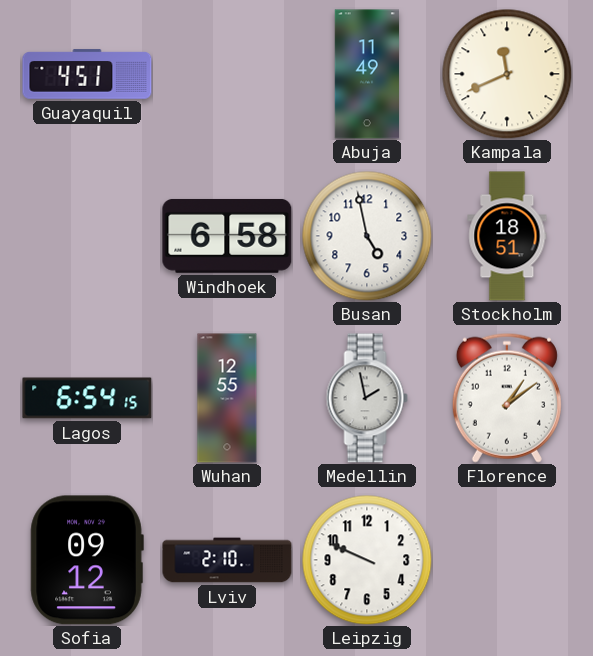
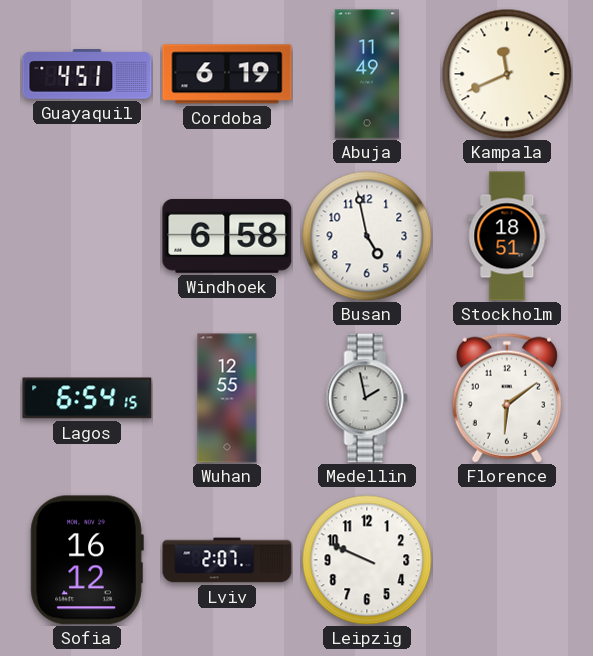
Cordoba: none -> 6:19 (227, 74)
Florence: 1:09 -> 6:09 (507, 398)
Sofia: 09:12 -> 16:12 (87, 560)
Lviv: 2:10 -> 2:07 (227, 560)
